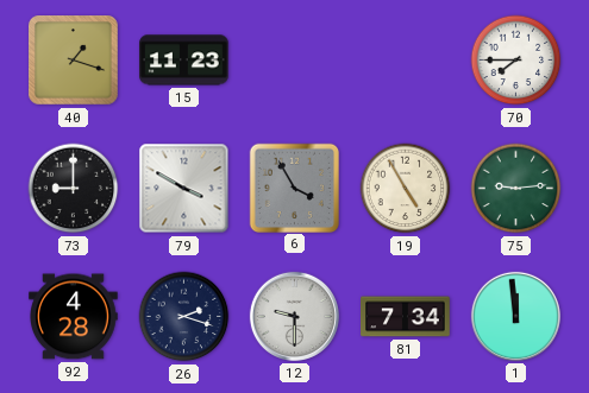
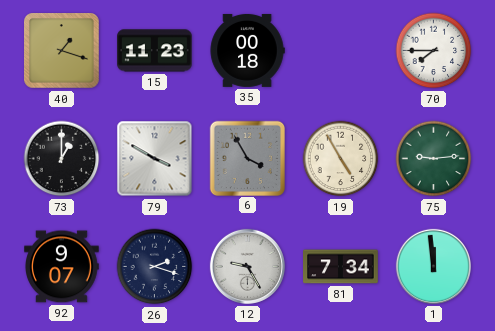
35: none -> 00:18 (247, 50)
73: 9:00 -> 1:00 (62, 159)
92: 4:28 -> 9:07 (62, 267)
12: 9:30 -> 9:25 (247, 266)
